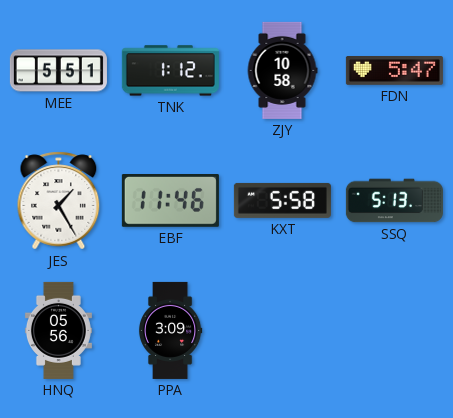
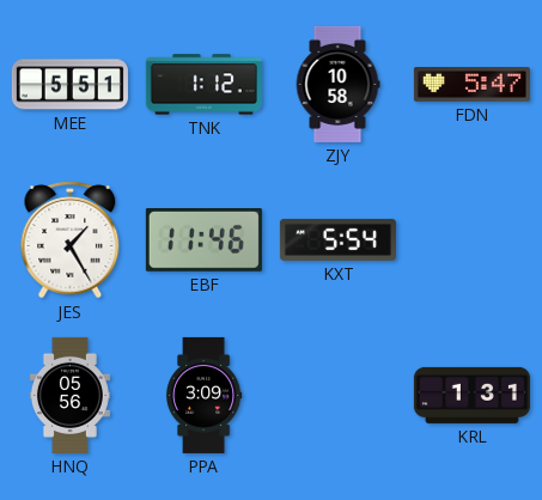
KXT: 5:58 -> 5:54 (337, 239)
SSQ: 5:13 -> none (394, 201)
KRL: none -> 1:31 (471, 395)
